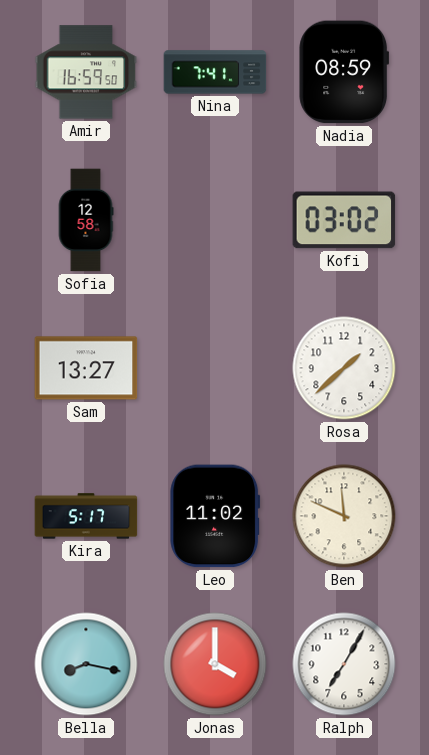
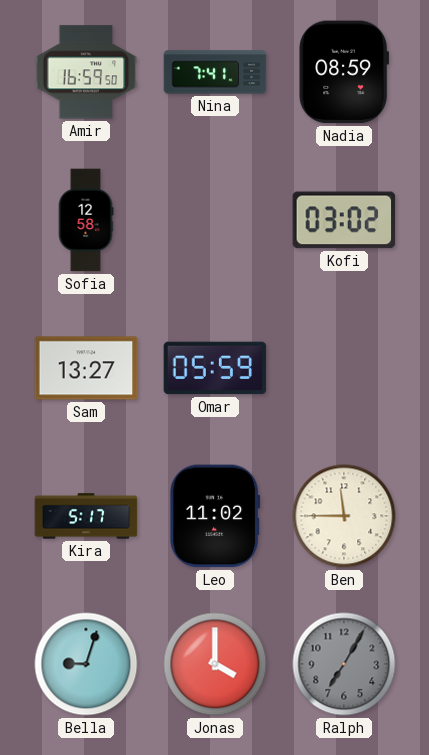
Omar: none -> 05:59 (215, 368)
Rosa: 1:38 -> none (344, 368)
Ben: 11:49 -> 11:45 (344, 516)
Bella: 8:17 -> 9:03 (86, 664)
Ralph dial: white -> grey (344, 664)
